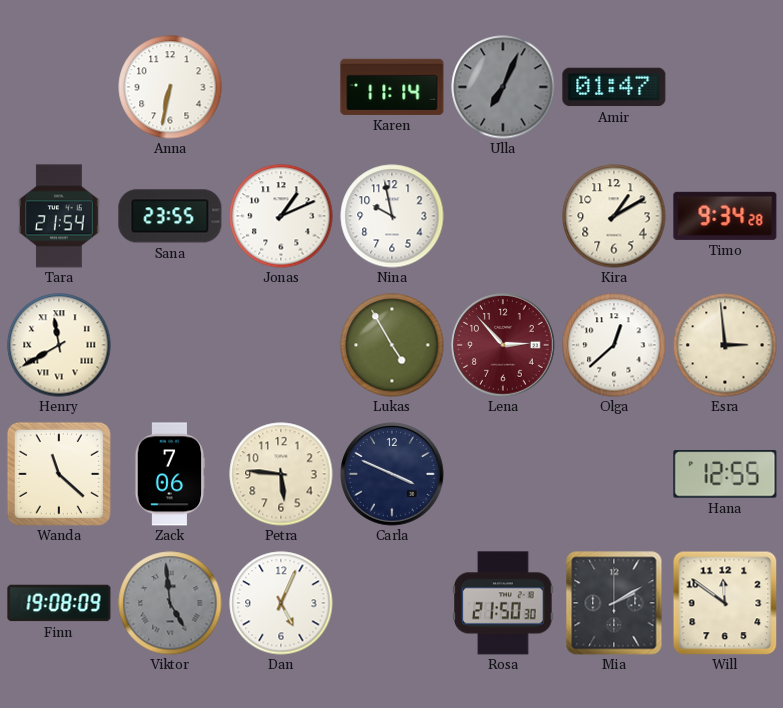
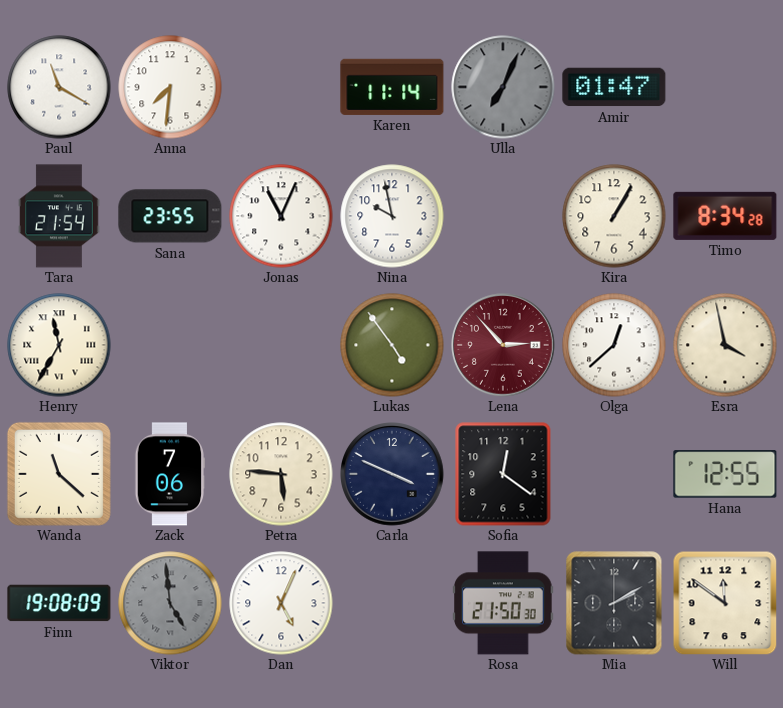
Paul: none -> 11:20 (59, 87)
Anna: 6:32 -> 7:31 (170, 87)
Jonas: 1:11 -> 11:04 (281, 216)
Kira: 1:10 -> 1:05 (614, 216)
Timo: 9:34 -> 8:34 (725, 216)
Henry: 11:40 -> 11:35 (59, 345)
Lukas: 4:55 -> 4:54 (392, 345)
Esra: 2:59 -> 3:58 (725, 345)
Sofia: none -> 12:21 (503, 474)
